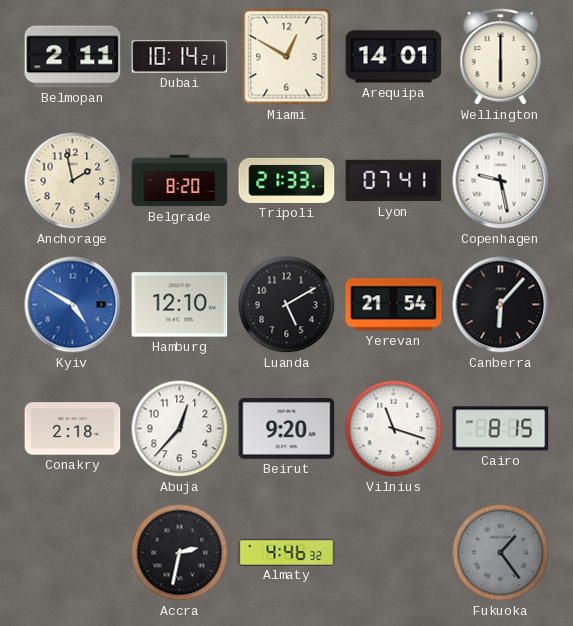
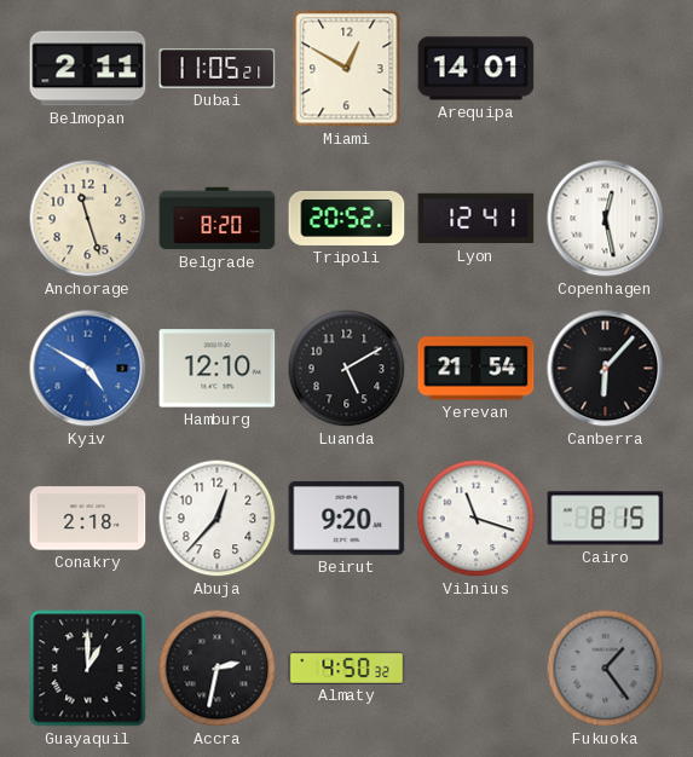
Dubai: 10:14 -> 11:05 (218, 69)
Wellington: 6:00 -> none (501, 57)
Anchorage: 1:58 -> 11:27 (88, 219)
Tripoli: 21:33 -> 20:52 (347, 218)
Lyon: 07:41 -> 12:41 (477, 219)
Copenhagen: 9:28 -> 12:28 (606, 219)
Guayaquil: none -> 1:00 (88, 669)
Almaty: 4:46 -> 4:50 (347, 668)
